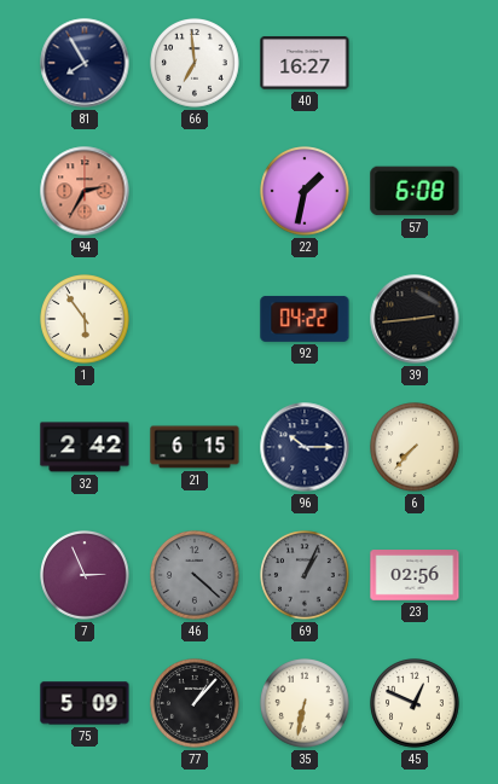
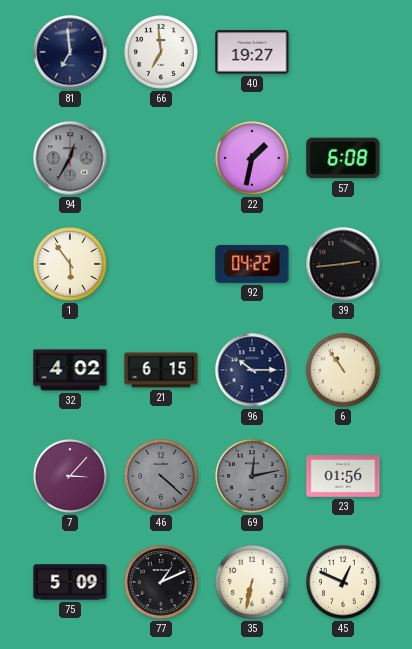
81: 7:55 -> 6:59 (70, 52)
40: 16:27 -> 19:27 (252, 52)
94: 2:35 -> 12:35 (70, 158)
94 dial: salmon -> grey (70, 158)
32: 2:42 -> 4:02 (70, 370)
6: 7:37 -> 10:54 (343, 370)
7: 2:56 -> 3:07 (70, 476)
69: 1:04 -> 12:13 (252, 476)
23: 02:56 -> 01:56 (343, 476)
77: 1:07 -> 1:11 (161, 582)
